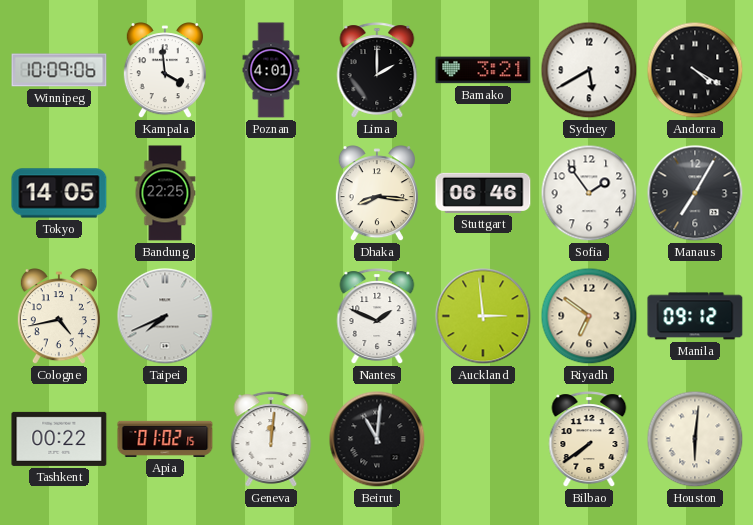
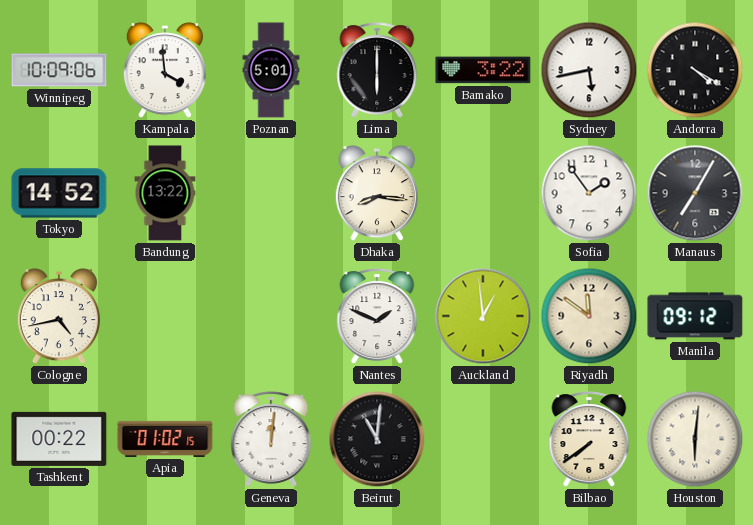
Poznan: 4:01 -> 5:01 (271, 70)
Lima: 2:00 -> 6:00 (377, 70)
Bamako: 3:21 -> 3:22 (483, 70)
Sydney: 5:40 -> 5:43 (589, 70)
Tokyo: 14:05 -> 14:52 (59, 193)
Bandung: 22:25 -> 13:22 (165, 193)
Stuttgart: 06:46 -> none (483, 193)
Taipei: 7:41 -> none (165, 316)
Auckland: 2:59 -> 12:59 (483, 316)
Riyadh: 6:51 -> 11:51 (589, 316)
